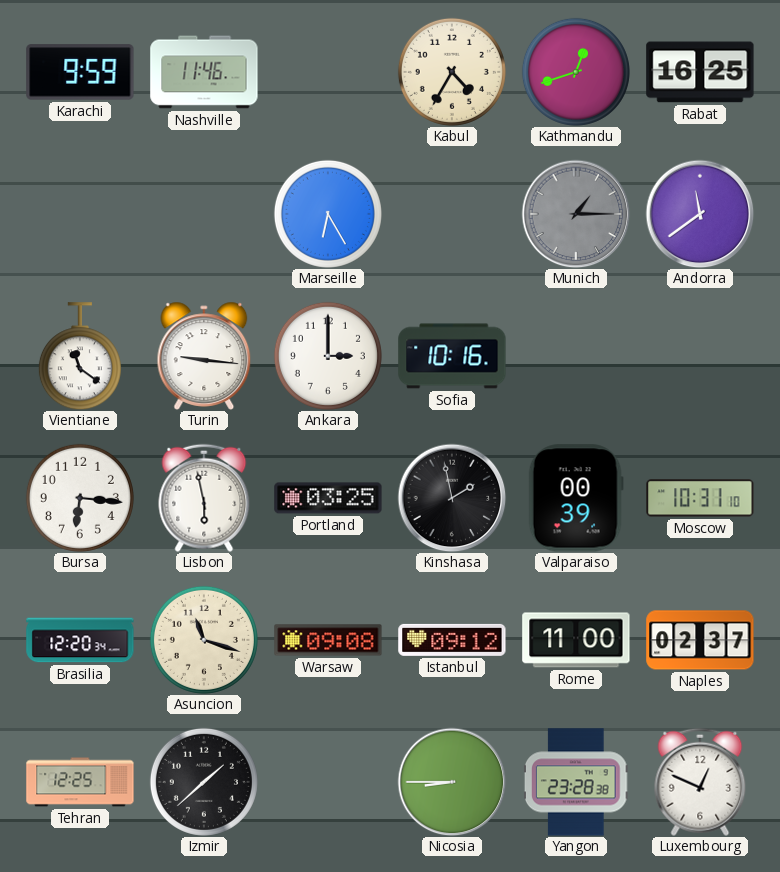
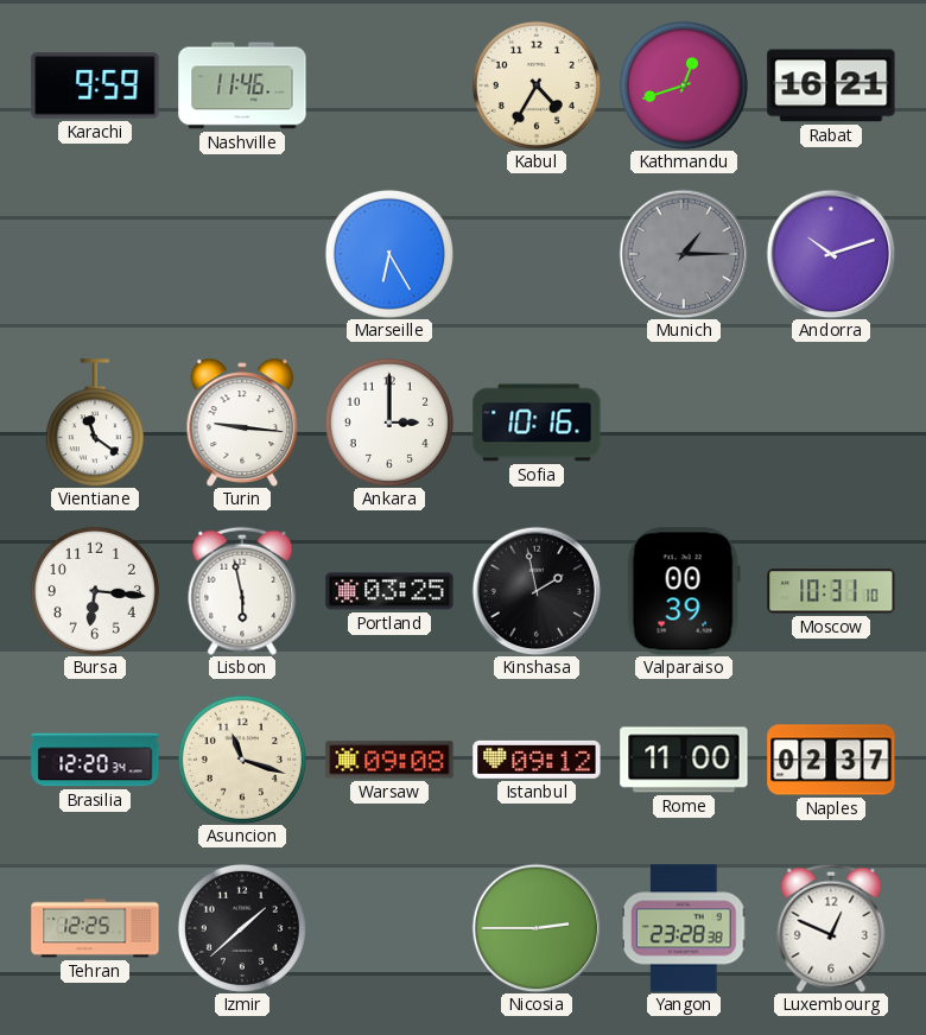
Rabat: 16:25 -> 16:21 (831, 85)
Andorra: 11:39 -> 10:12 (831, 254)
Nicosia: 8:45 -> 2:45 (537, 928)
